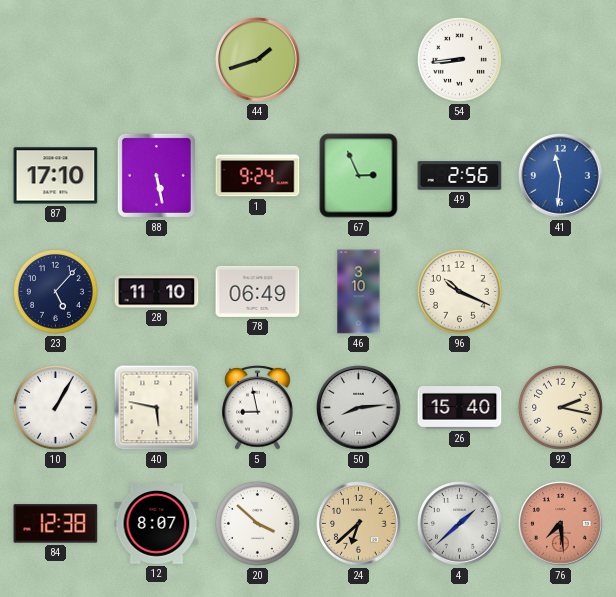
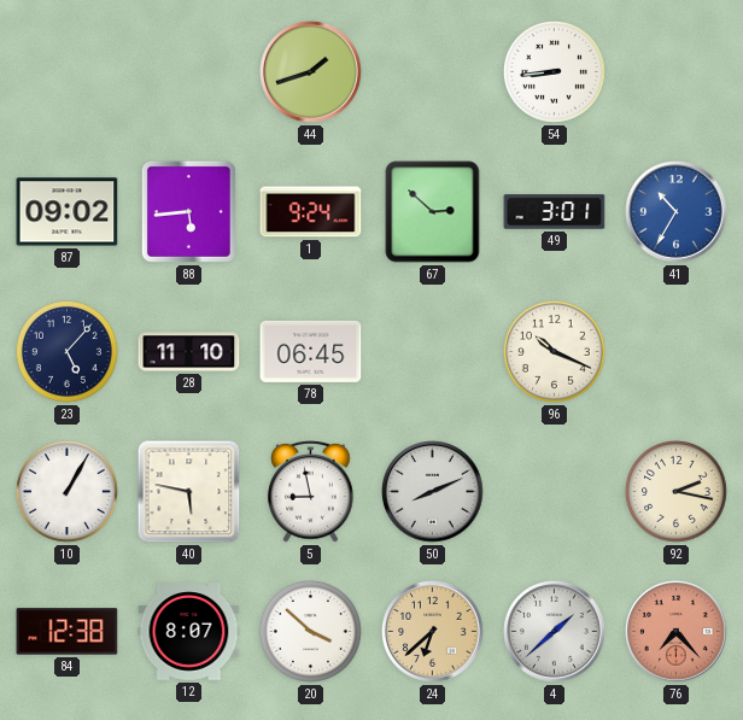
87: 17:10 -> 09:02 (68, 212)
88: 5:28 -> 5:44 (188, 211)
67: 2:56 -> 2:52 (433, 212)
49: 2:56 -> 3:01 (555, 212)
41: 11:31 -> 10:35 (677, 212)
78: 06:49 -> 06:45 (311, 351)
46: 3:10 -> none (359, 292)
50: 8:14 -> 8:11 (433, 492)
26: 15:40 -> none (460, 408)
76: 7:29 -> 7:23 (677, 632)
